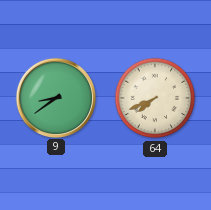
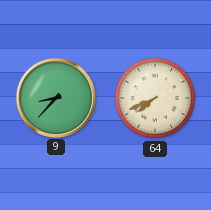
9: 8:39 -> 8:37 (55, 97)
